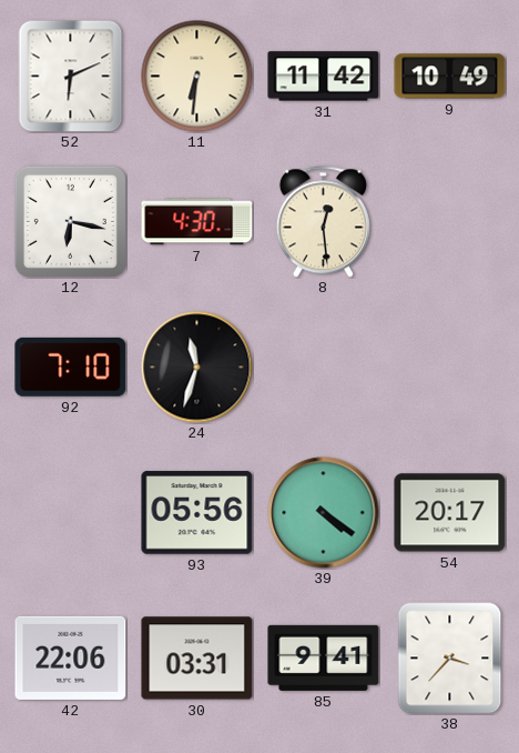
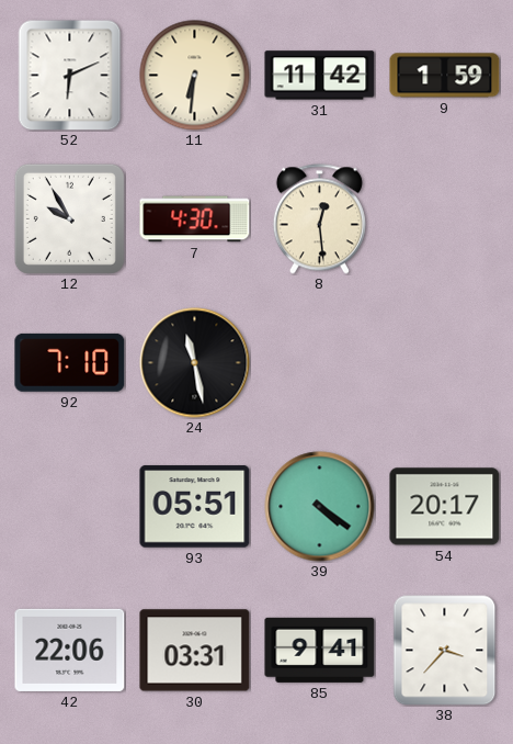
9: 10:49 -> 1:59 (445, 76)
12: 6:17 -> 9:55 (69, 218)
24: 11:33 -> 11:28 (195, 363)
93: 05:56 -> 05:51 (195, 507)
